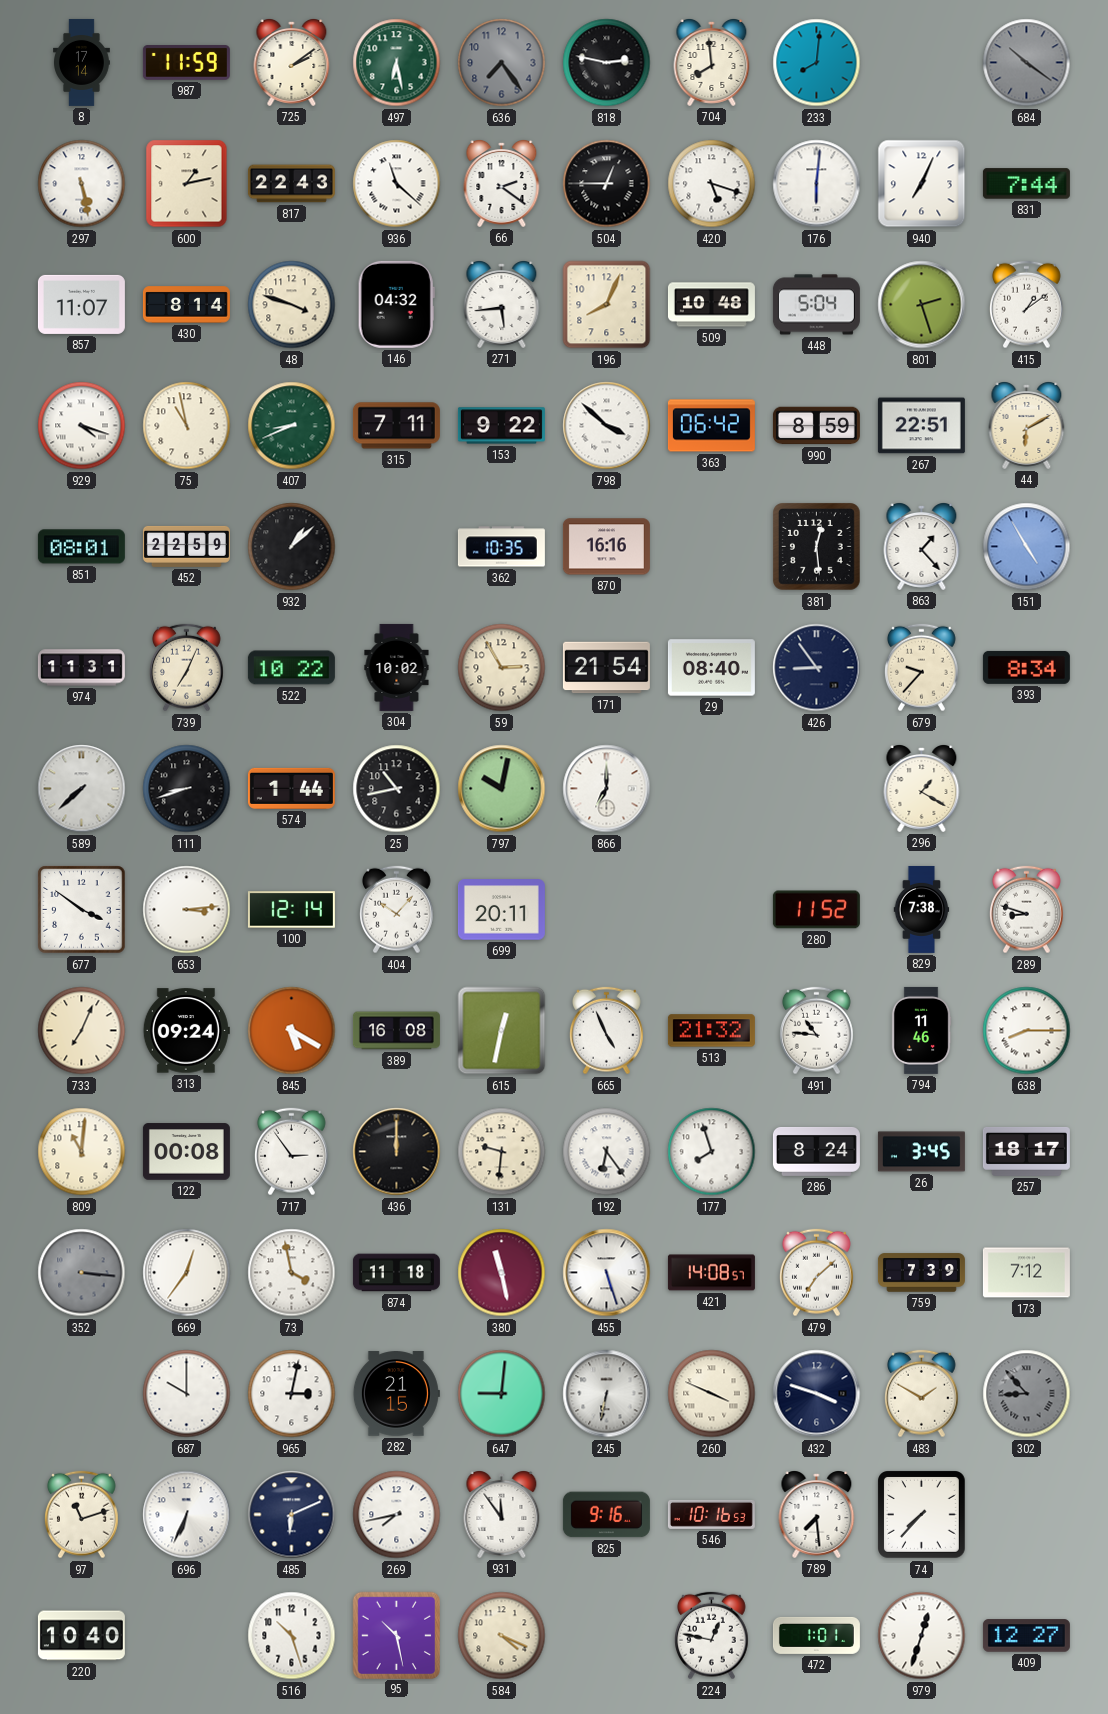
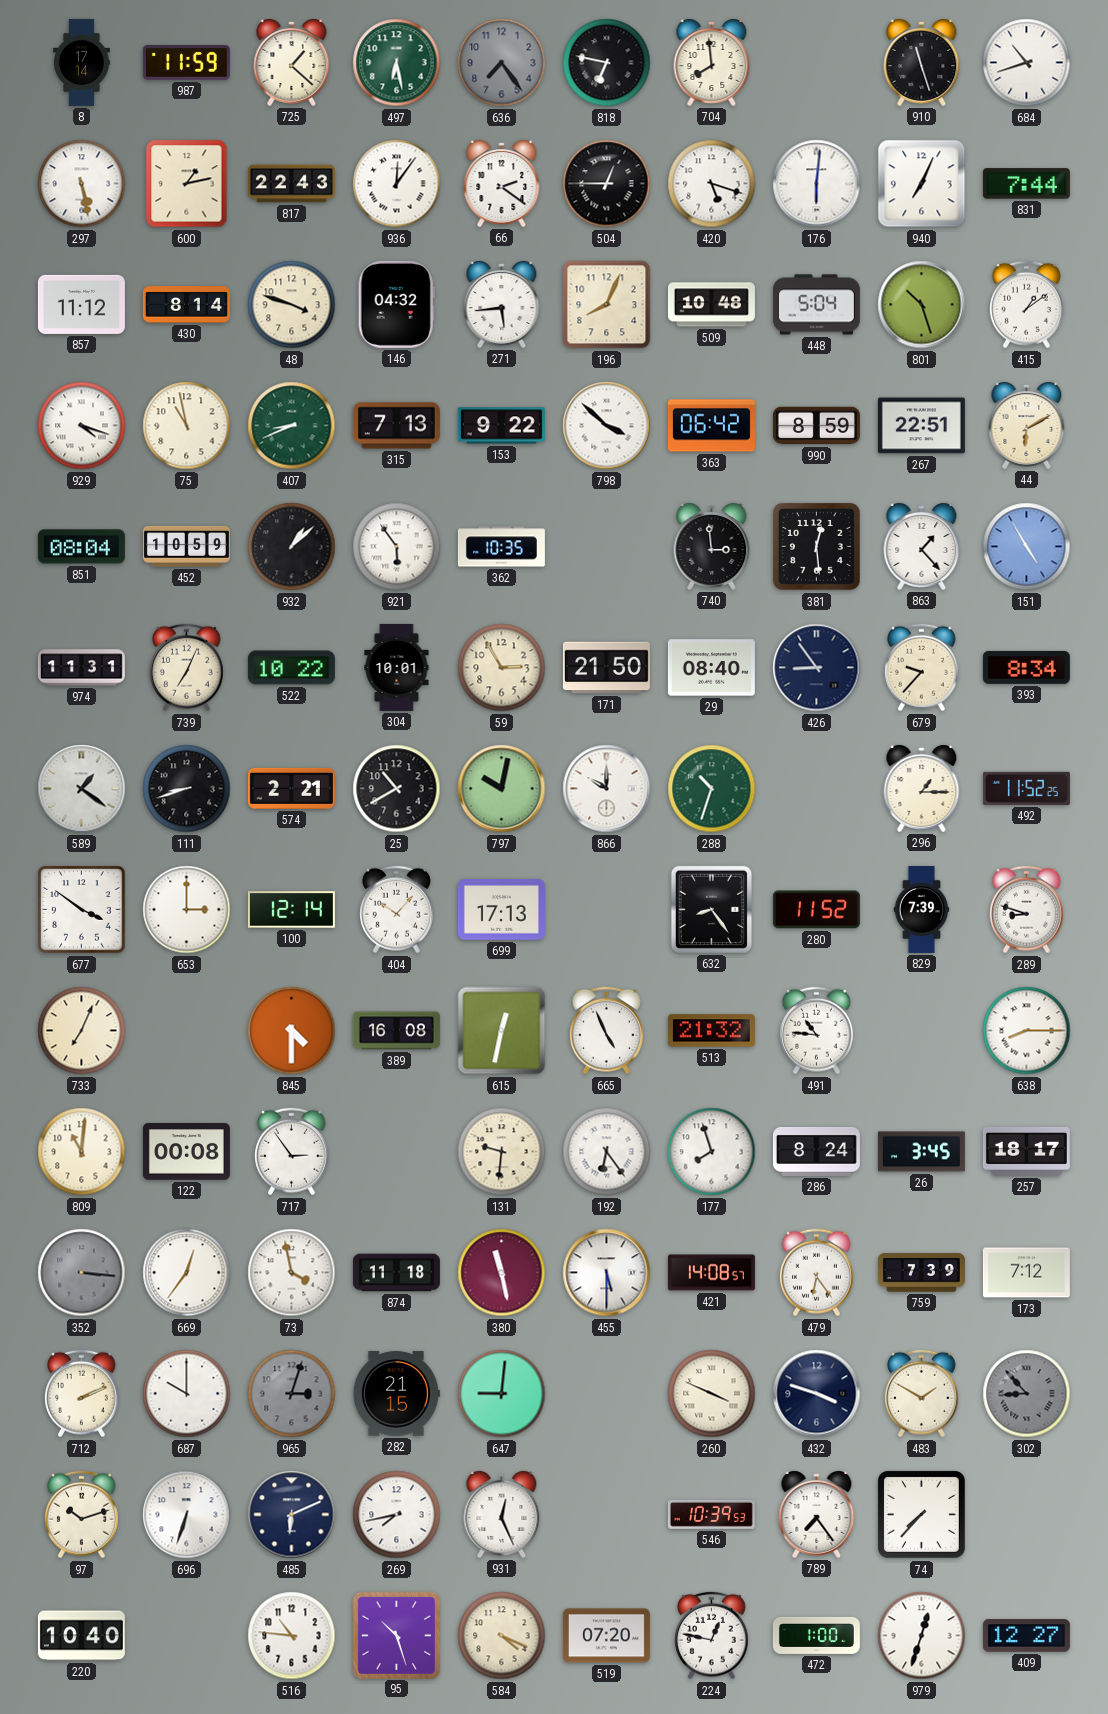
725: 2:09 -> 1:22 (292, 63)
818: 2:47 -> 6:47 (607, 63)
233: 8:01 -> none (817, 63)
910: none -> 11:27 (922, 63)
684: 10:21 -> 10:42 (1027, 63)
684 dial: grey -> white (1027, 63)
936: 11:22 -> 12:06 (397, 184)
857: 11:07 -> 11:12 (81, 304)
801: 2:27 -> 10:27 (922, 305)
315: 7:11 -> 7:13 (396, 426)
851: 08:01 -> 08:04 (81, 547)
452: 22:59 -> 10:59 (186, 546)
921: none -> 5:54 (397, 547)
870: 16:16 -> none (606, 547)
740: none -> 2:59 (712, 547)
304: 10:02 -> 10:01 (397, 667)
171: 21:54 -> 21:50 (606, 668)
589: 7:38 -> 1:21 (82, 789)
574: 1:44 -> 2:21 (291, 788)
25: 10:43 -> 10:40 (397, 789)
866: 7:00 -> 10:00 (607, 789)
288: none -> 10:33 (712, 789)
296: 1:20 -> 1:15 (922, 789)
492: none -> 11:52 (1026, 788)
653: 3:14 -> 3:00 (187, 910)
699: 20:11 -> 17:13 (501, 910)
632: none -> 8:24 (711, 909)
829: 7:38 -> 7:39 (922, 909)
313: 09:24 -> none (186, 1031)
845: 5:20 -> 4:30 (292, 1031)
794: 11:46 -> none (921, 1030)
436: 12:00 -> none (397, 1152)
455: 5:27 -> 5:30 (607, 1273)
479: 7:08 -> 6:24 (817, 1273)
712: none -> 2:11 (82, 1394)
965: 3:02 -> 3:03 (292, 1394)
965 dial: white -> grey (292, 1394)
245: 6:32 -> none (607, 1394)
97: 11:12 -> 10:12 (82, 1515)
696: 6:34 -> 6:33 (187, 1515)
931: 11:54 -> 12:26 (502, 1515)
825: 9:16 -> none (606, 1515)
546: 10:16 -> 10:39 (711, 1514)
789: 7:29 -> 7:24 (817, 1515)
516: 10:27 -> 10:46 (292, 1636)
95: 10:28 -> 10:27 (396, 1635)
519: none -> 07:20 (606, 1636)
472: 1:01 -> 1:00 (816, 1635)
